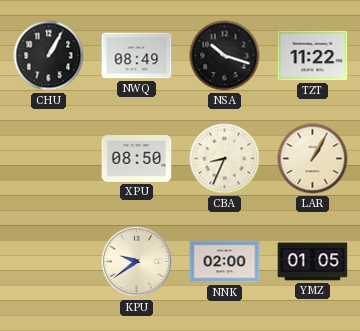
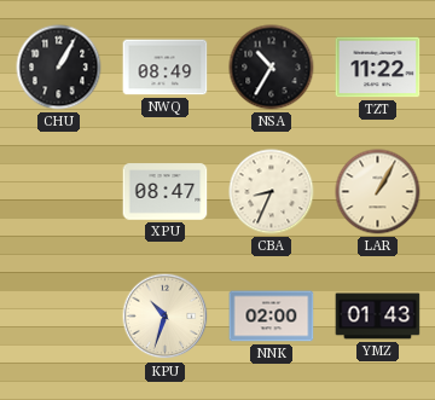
NSA: 10:18 -> 10:35 (272, 68)
XPU: 08:50 -> 08:47 (166, 192)
KPU: 9:39 -> 10:33 (166, 317)
YMZ: 01:05 -> 01:43 (378, 317)
